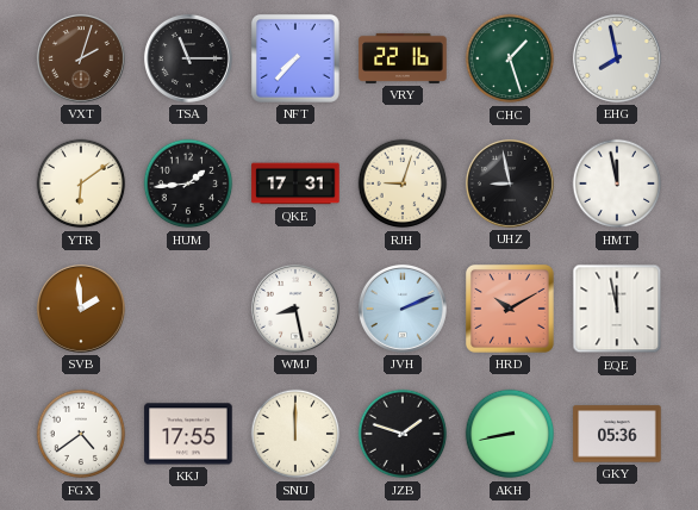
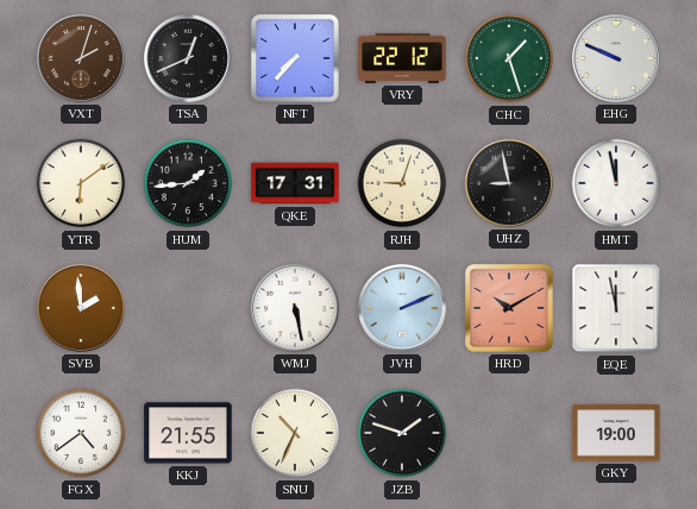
TSA: 11:15 -> 12:41 (188, 58)
VRY: 22:16 -> 22:12 (402, 58)
EHG: 7:58 -> 9:49 (616, 58)
WMJ: 8:28 -> 5:28 (295, 308)
KKJ: 17:55 -> 21:55 (188, 433)
SNU: 12:00 -> 10:34 (295, 433)
AKH: 8:43 -> none (510, 434)
GKY: 05:36 -> 19:00 (616, 433)
